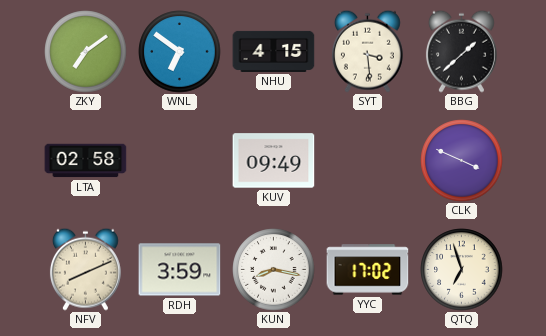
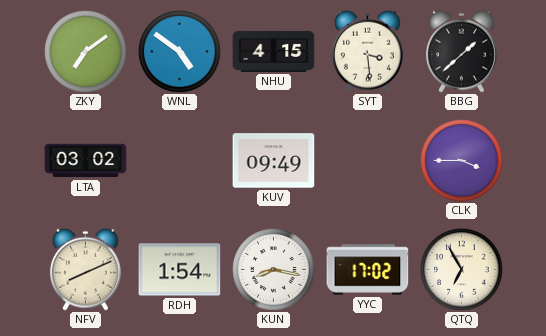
WNL: 6:51 -> 4:51 (180, 52)
LTA: 02:58 -> 03:02 (86, 161)
CLK: 3:49 -> 3:45 (462, 161)
RDH: 3:59 -> 1:54 (180, 270)
QTQ: 6:57 -> 6:55 (462, 270)
